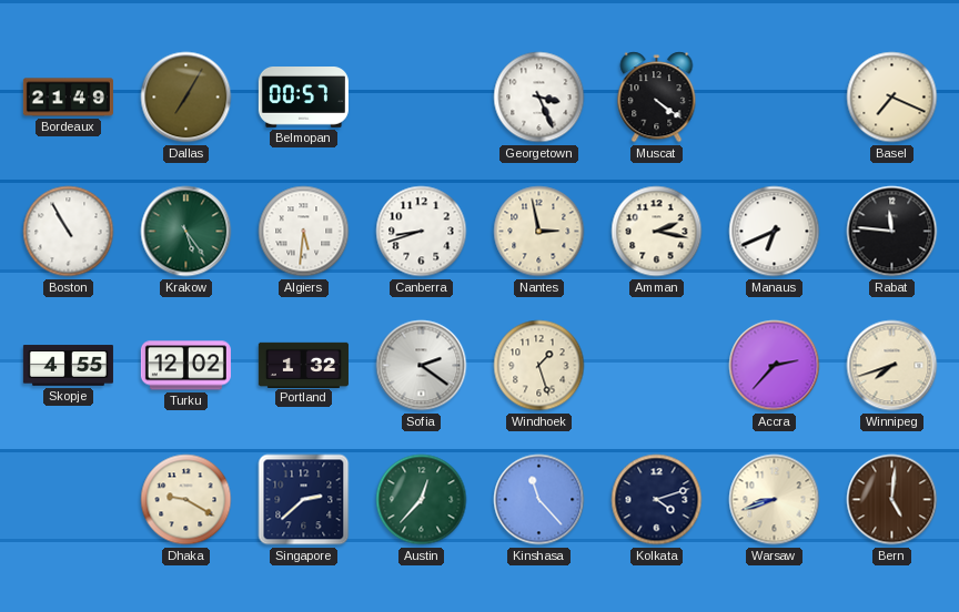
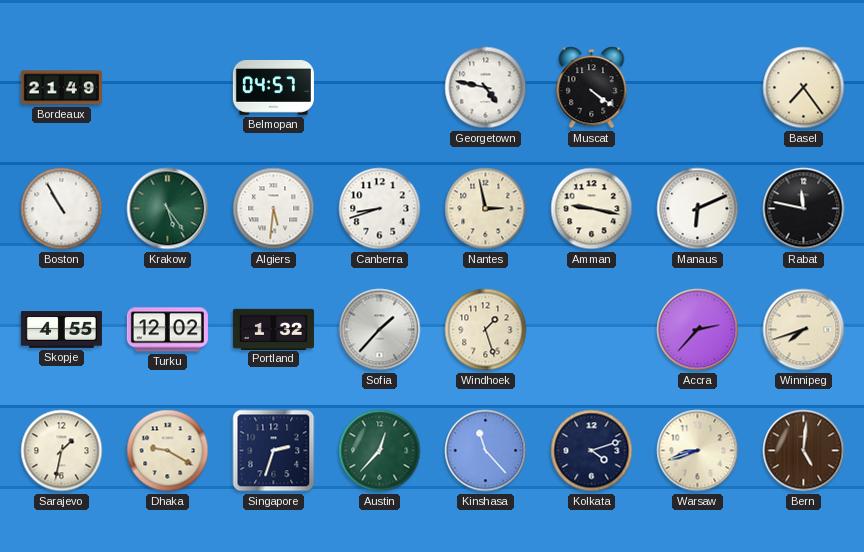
Dallas: 7:05 -> none (186, 98)
Belmopan: 00:57 -> 04:57 (273, 88)
Georgetown: 3:26 -> 4:47 (486, 88)
Basel: 7:19 -> 7:24 (804, 88)
Amman: 2:17 -> 9:17 (592, 209)
Manaus: 6:41 -> 6:11 (698, 209)
Rabat: 11:46 -> 11:47 (804, 209)
Sofia: 2:21 -> 1:37 (380, 330)
Sarajevo: none -> 1:32 (62, 451)
Singapore: 2:38 -> 2:33 (274, 451)
